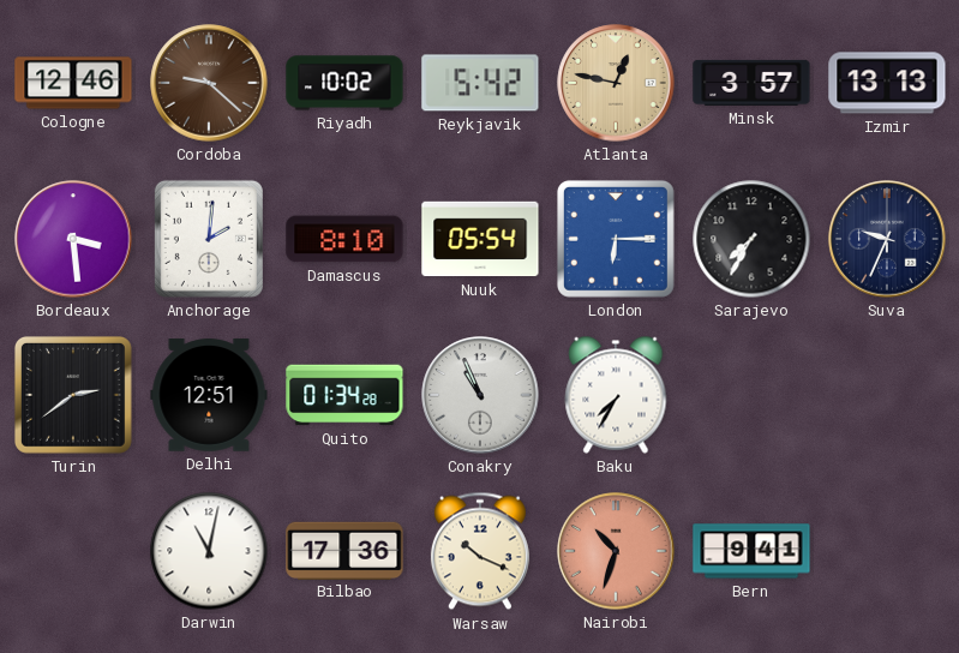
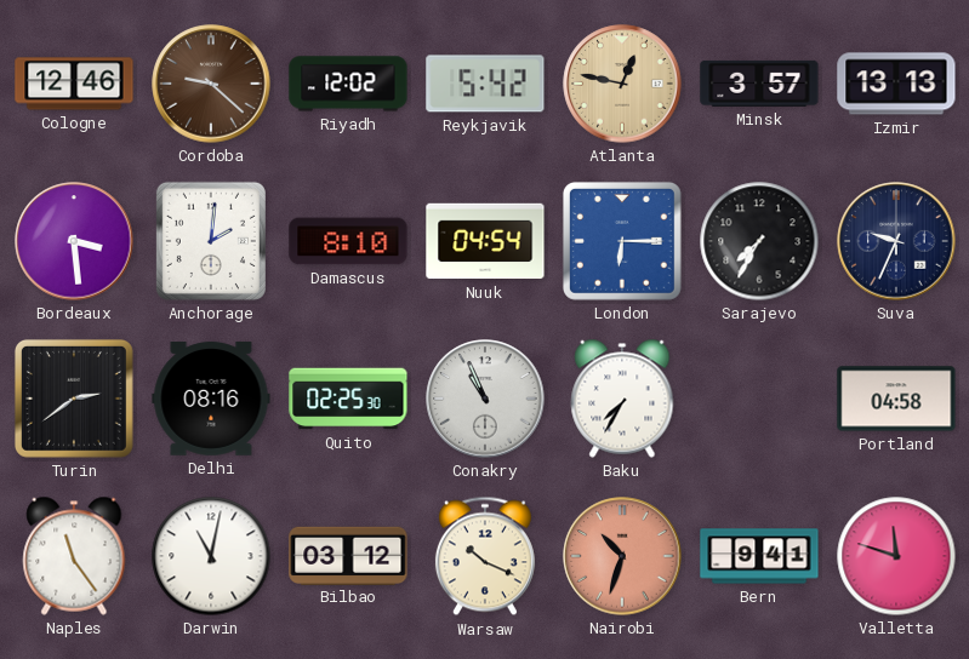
Riyadh: 10:02 -> 12:02 (348, 84)
Nuuk: 05:54 -> 04:54 (485, 241)
Delhi: 12:51 -> 08:16 (211, 399)
Quito: 01:34 -> 02:25 (348, 399)
Portland: none -> 04:58 (896, 399)
Naples: none -> 11:24 (74, 556)
Bilbao: 17:36 -> 03:12 (348, 555)
Valletta: none -> 11:48 (896, 556)
